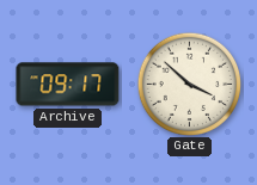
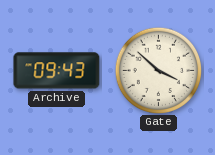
Archive: 09:17 -> 09:43 (57, 71)
